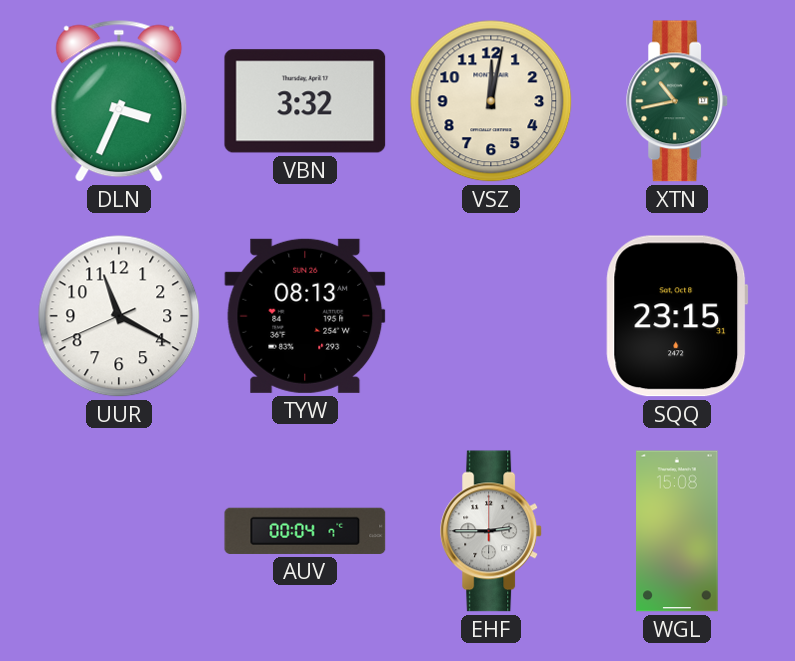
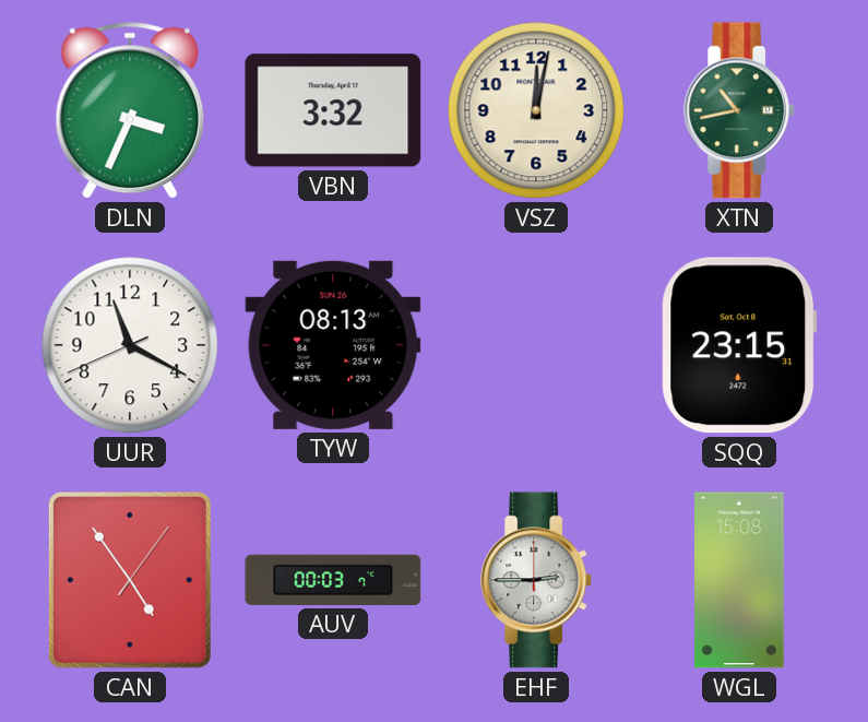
CAN: none -> 4:54 (130, 580)
AUV: 00:04 -> 00:03 (333, 580)
